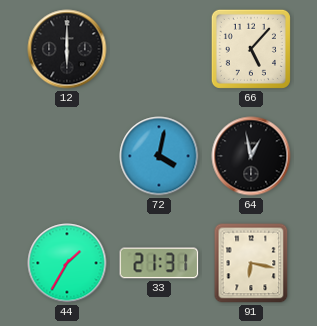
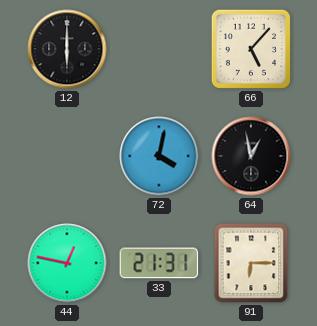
44: 1:35 -> 12:47 (67, 263)
91: 6:17 -> 6:15 (251, 263)
